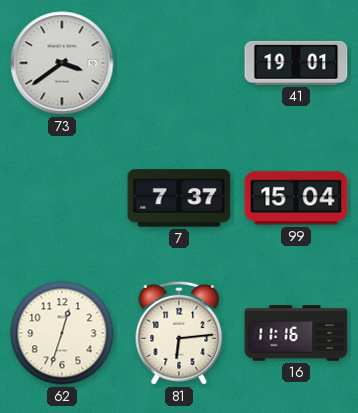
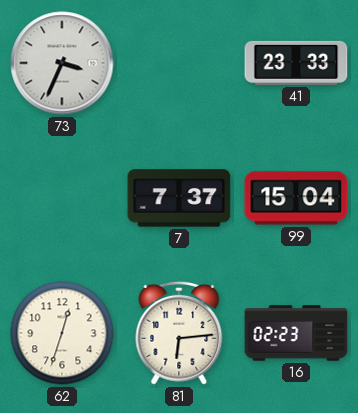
73: 3:39 -> 3:34 (62, 63)
41: 19:01 -> 23:33 (296, 63)
16: 11:16 -> 02:23 (296, 333)
